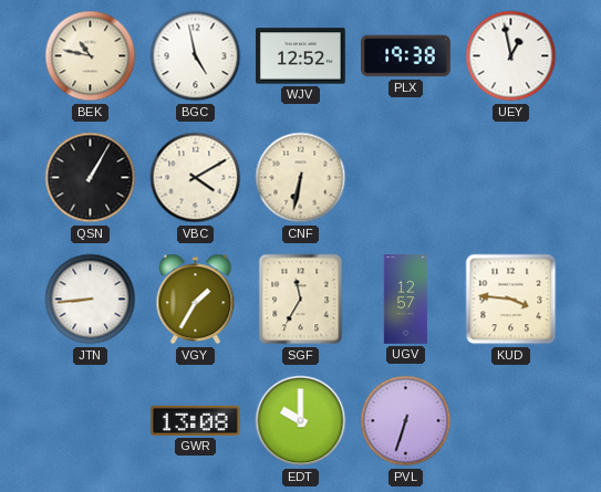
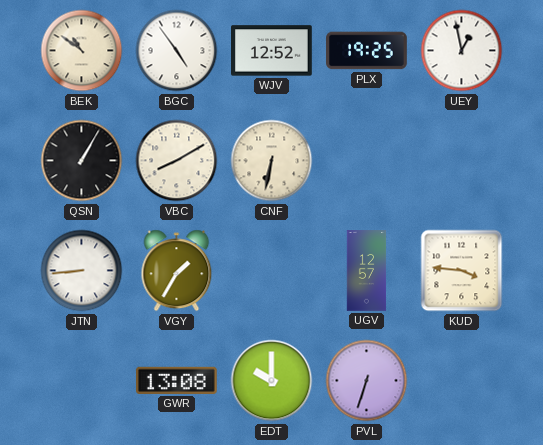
BEK: 10:47 -> 10:51 (82, 51)
BGC: 4:58 -> 4:54 (177, 51)
PLX: 19:38 -> 19:25 (367, 51)
VBC: 4:10 -> 8:10 (177, 161)
SGF: 11:35 -> none (301, 300)
